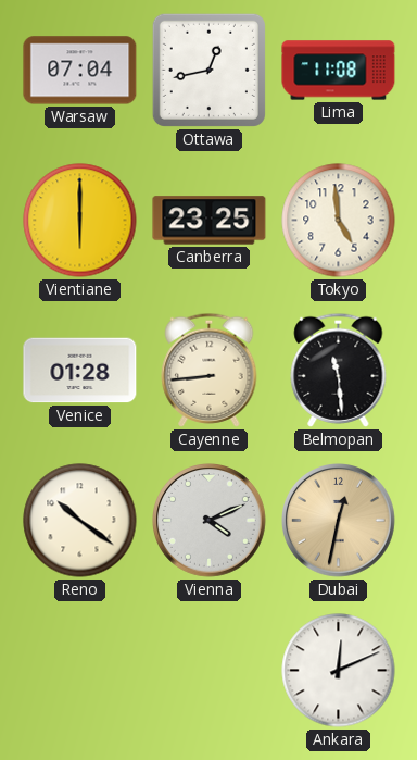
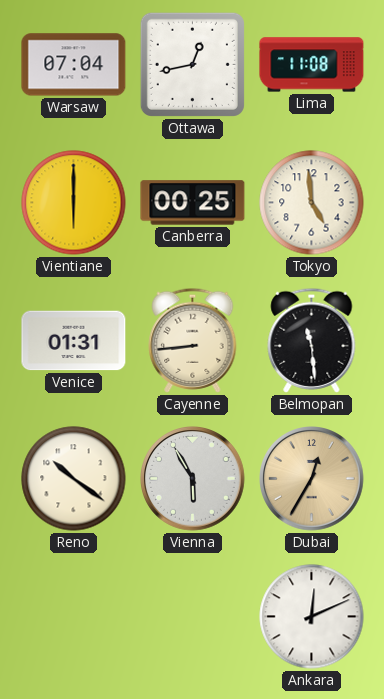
Canberra: 23:25 -> 00:25 (193, 203)
Venice: 01:28 -> 01:31 (74, 341)
Vienna: 4:11 -> 5:55 (193, 479)
Dubai: 12:32 -> 12:35 (312, 479)
